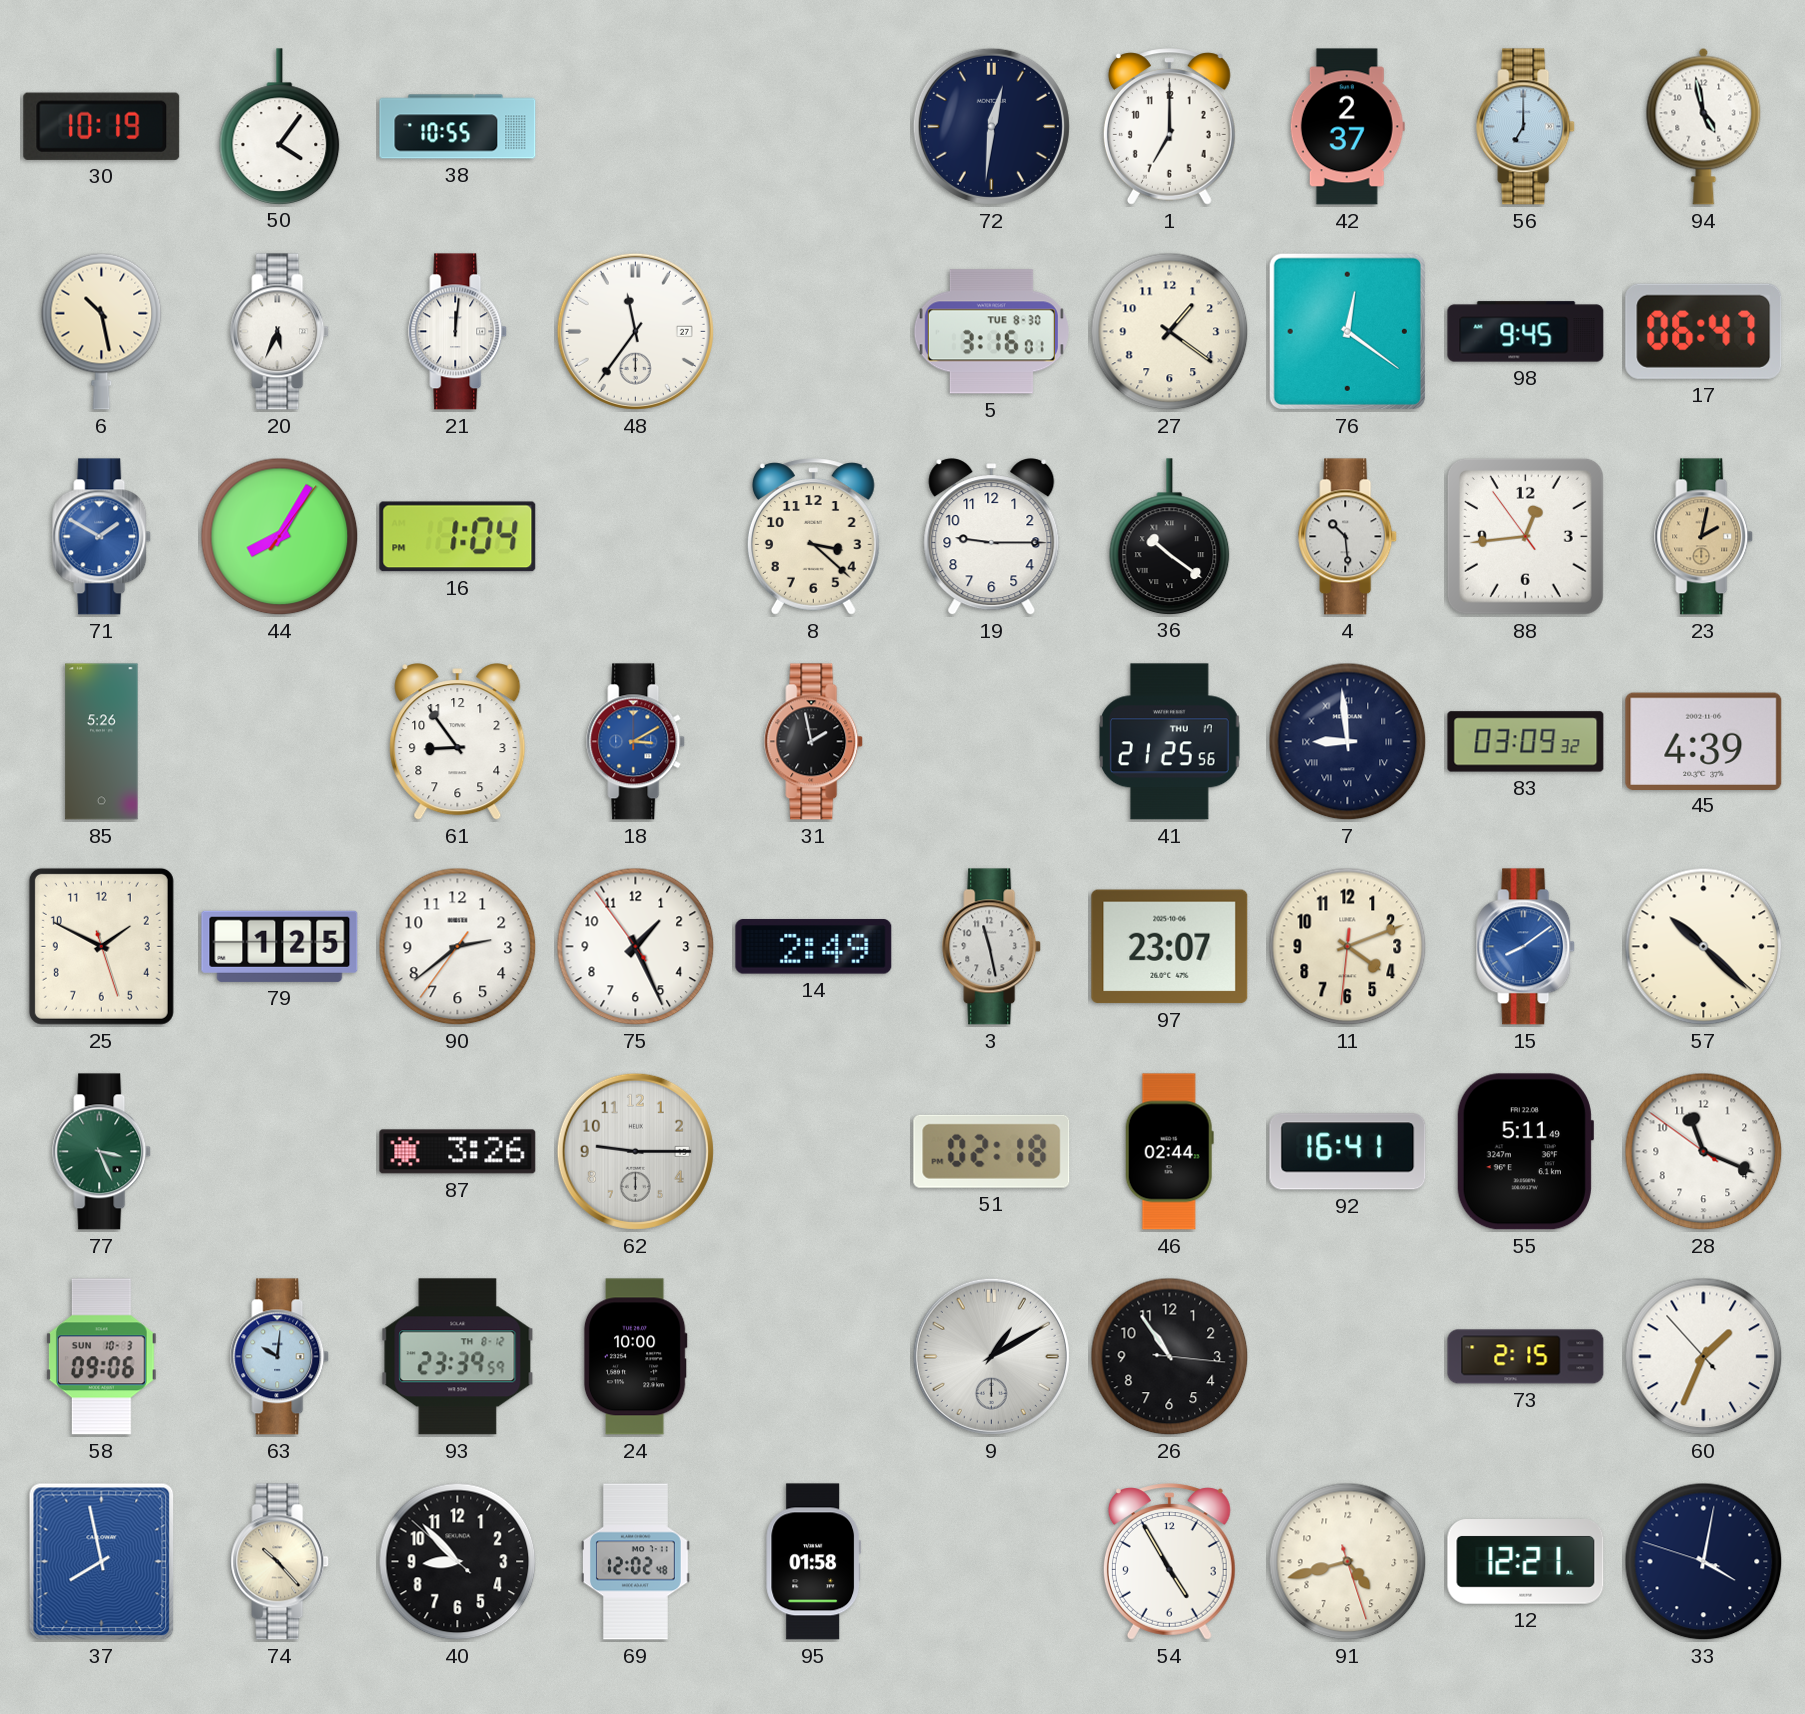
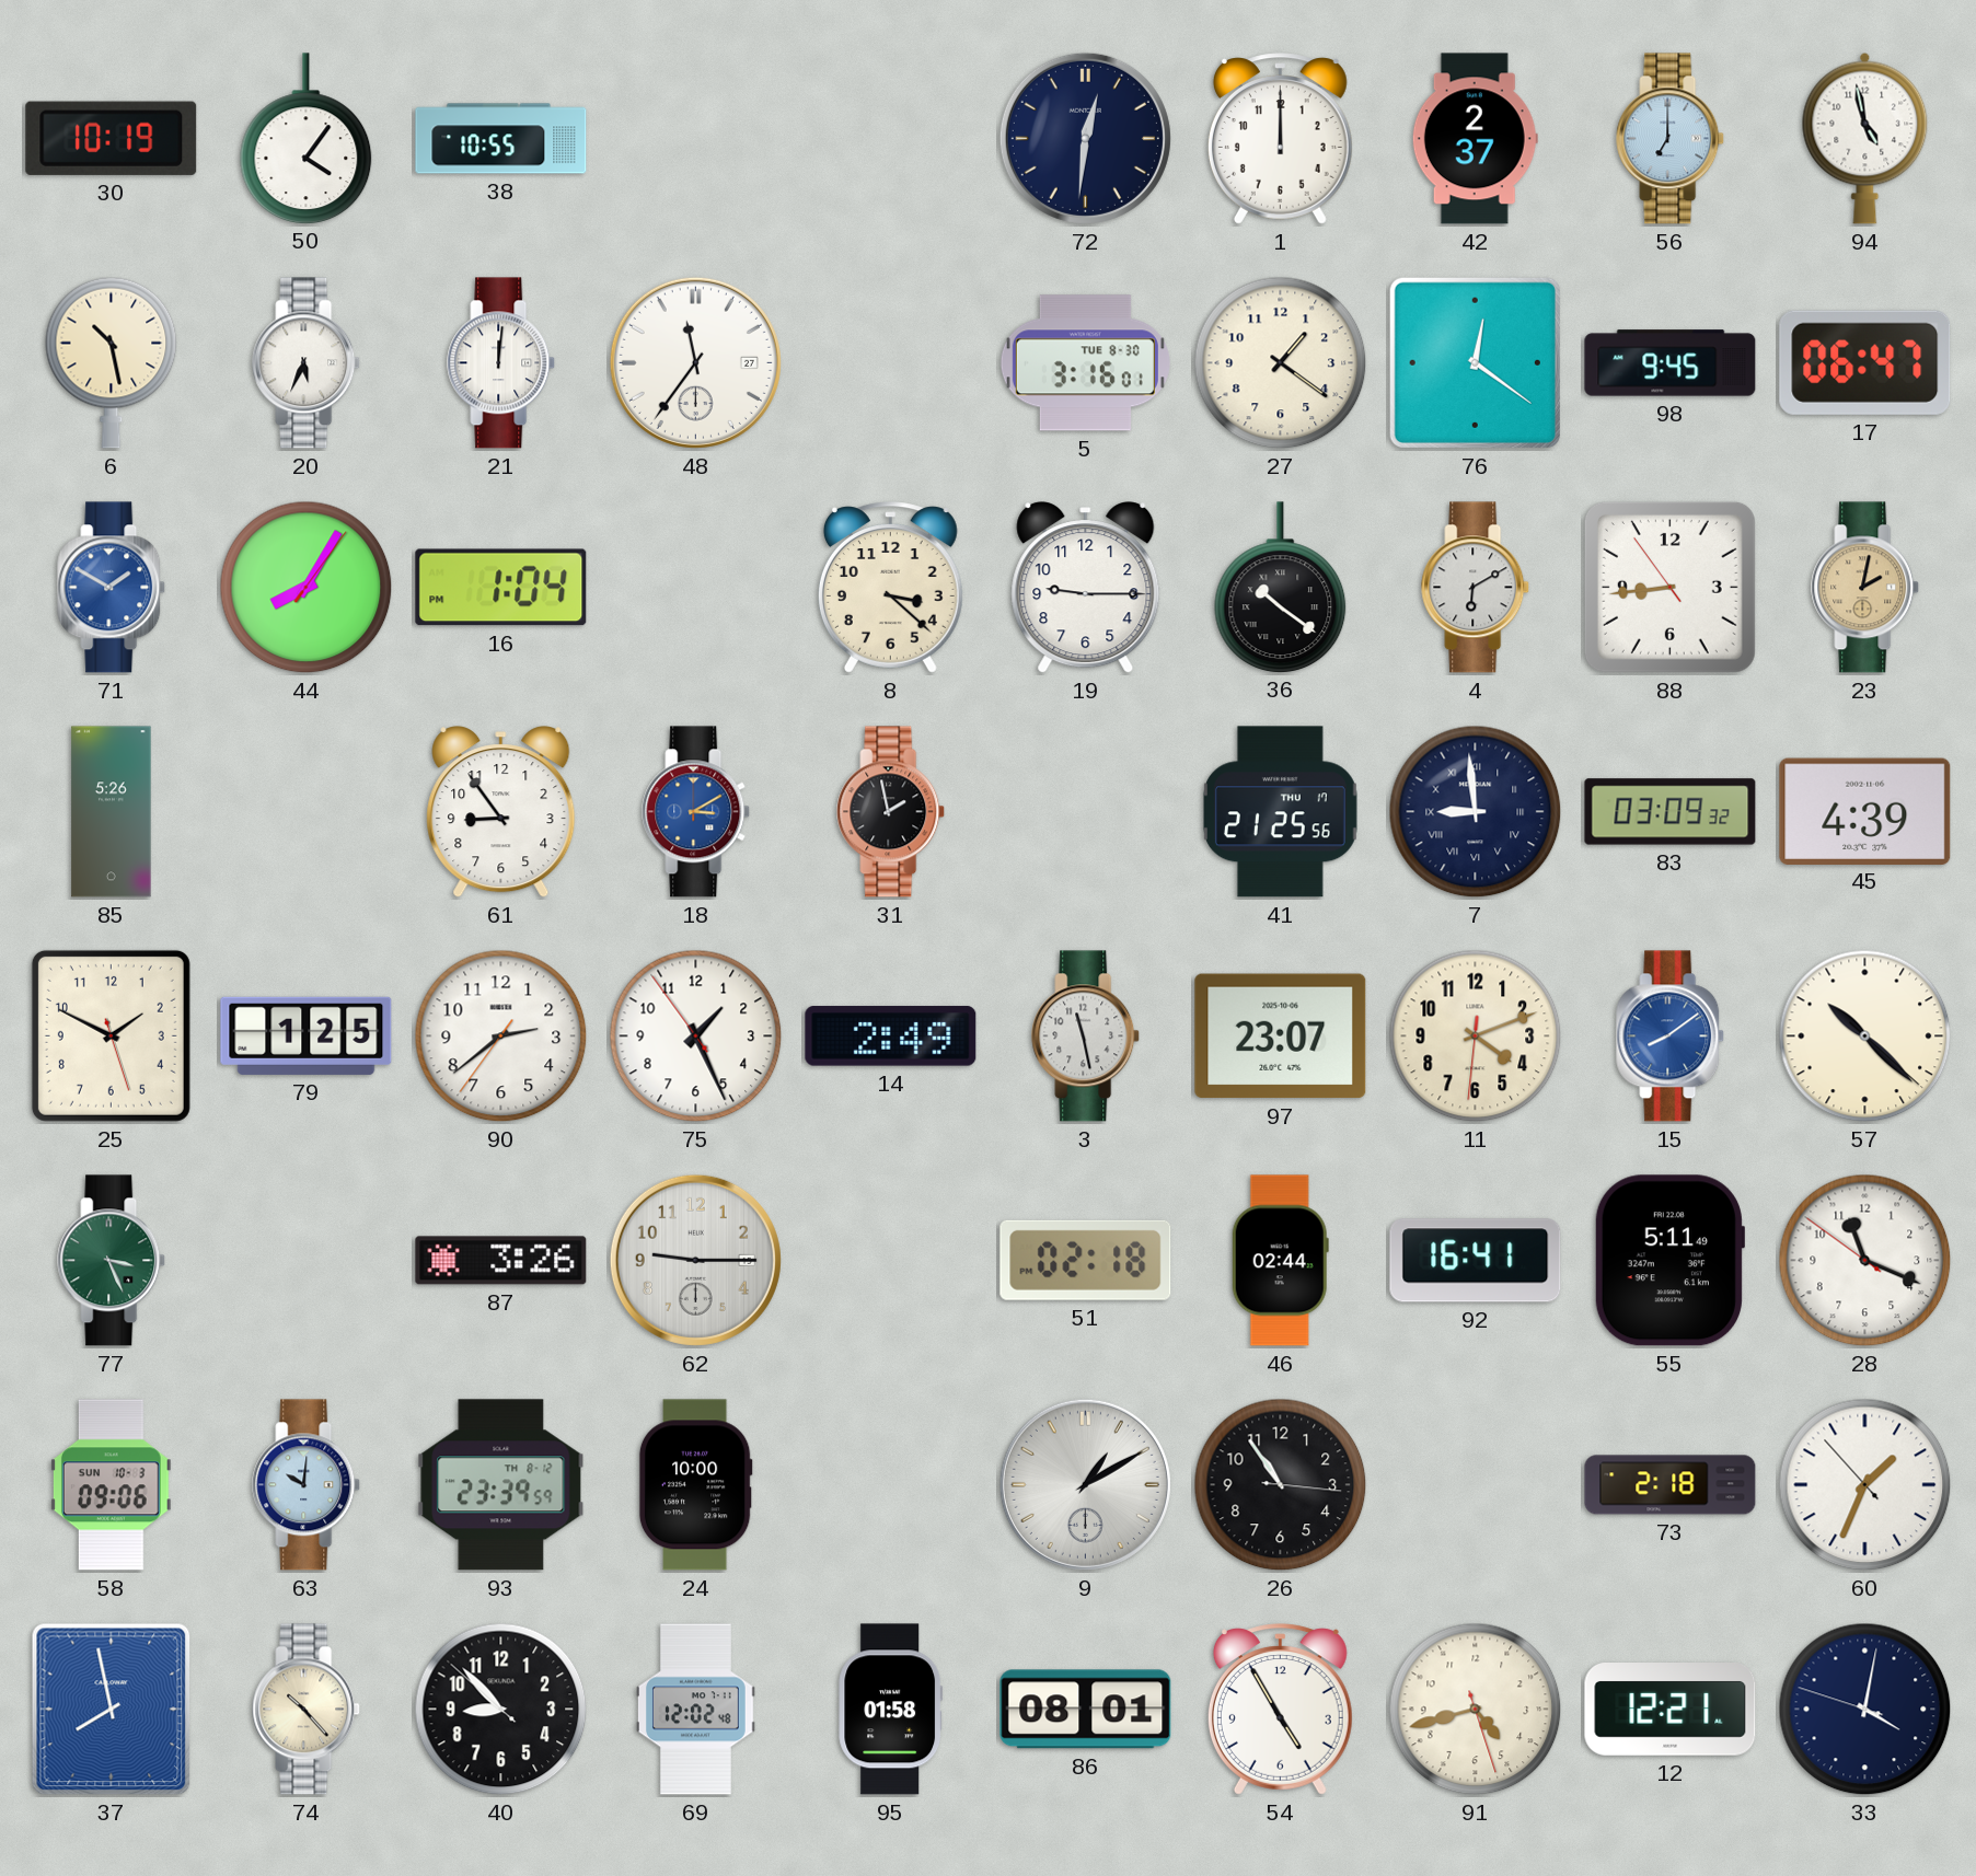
1: 7:00 -> 12:00 (1280, 139)
4: 10:29 -> 6:10 (1476, 588)
88: 12:43 -> 8:43 (1669, 587)
73: 2:15 -> 2:18 (1671, 1485)
86: none -> 08:01 (1086, 1710)
